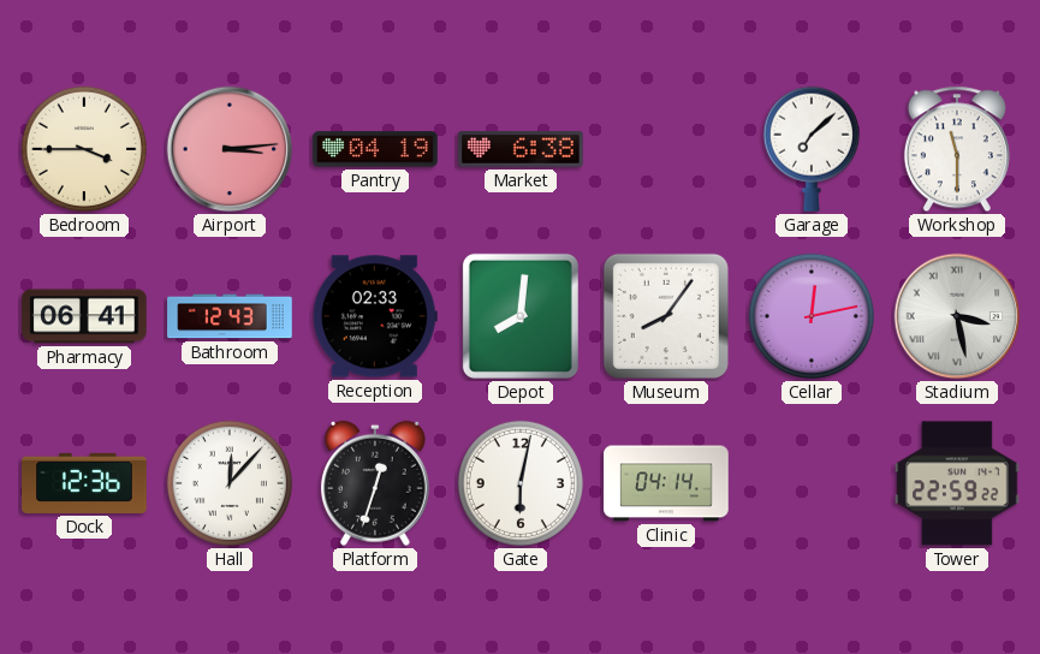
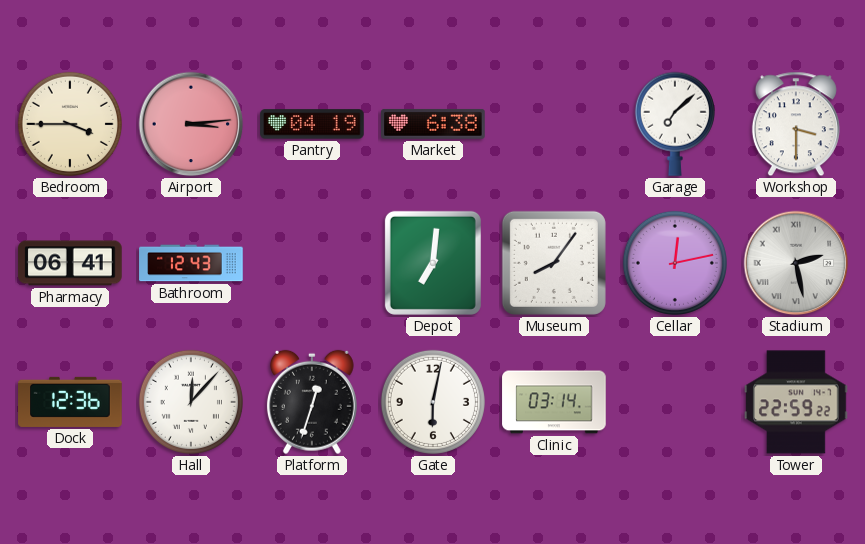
Workshop: 11:30 -> 3:30 (796, 124)
Reception: 02:33 -> none (375, 316)
Depot: 8:01 -> 7:01 (433, 263)
Stadium: 3:28 -> 2:28 (796, 263)
Clinic: 04:14 -> 03:14 (554, 402)
